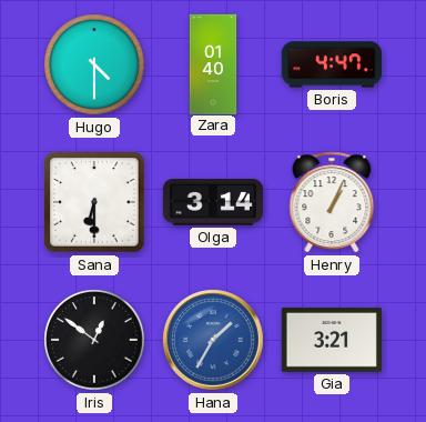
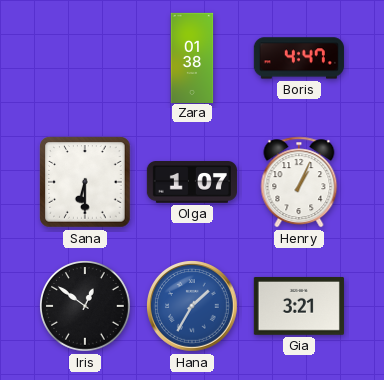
Hugo: 4:30 -> none (94, 64)
Zara: 01:40 -> 01:38 (192, 57)
Olga: 3:14 -> 1:07 (192, 182)
